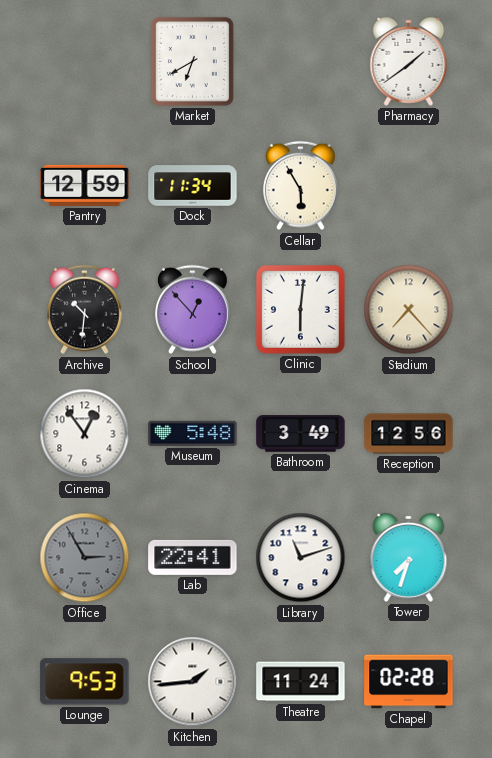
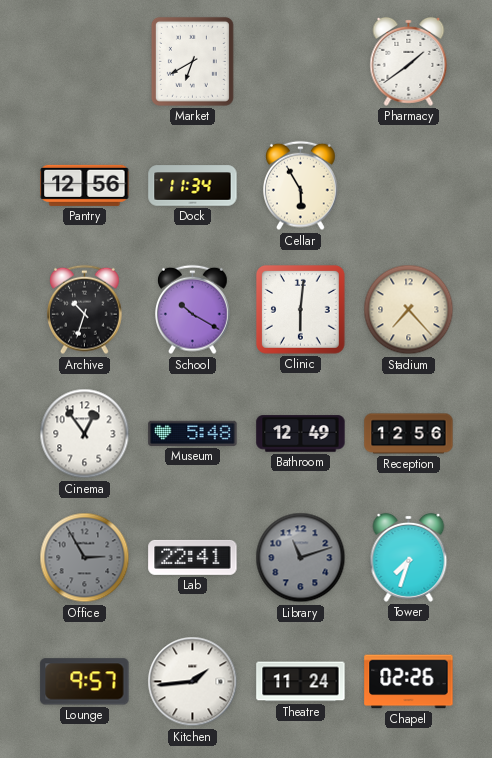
Pantry: 12:59 -> 12:56 (85, 185)
Archive: 10:31 -> 10:33 (85, 310)
School: 12:53 -> 10:20 (193, 310)
Bathroom: 3:49 -> 12:49 (301, 434)
Library dial: white -> grey (301, 558)
Lounge: 9:53 -> 9:57 (85, 682)
Chapel: 02:28 -> 02:26 (409, 682)
